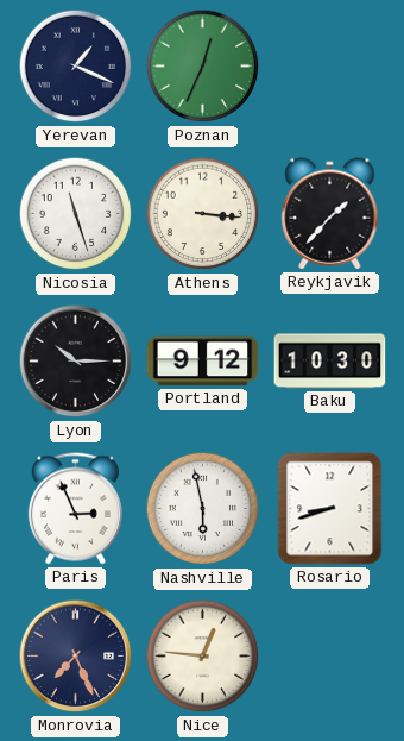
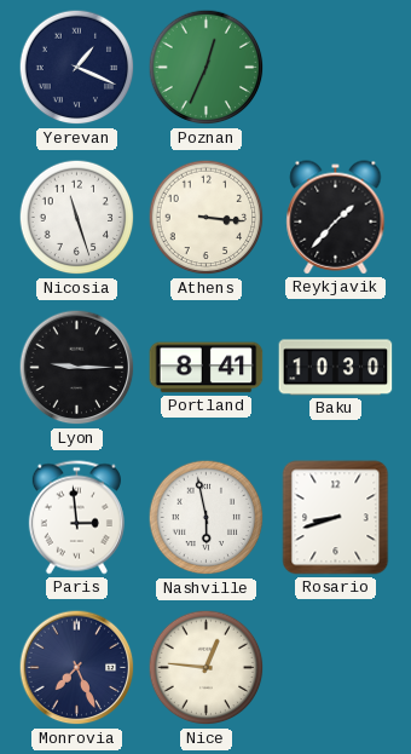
Lyon: 10:15 -> 9:15 (77, 368)
Portland: 9:12 -> 8:41 (207, 368)
Paris: 2:56 -> 2:59 (76, 518)
